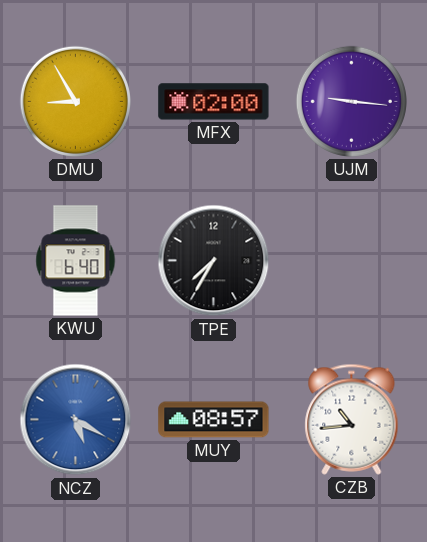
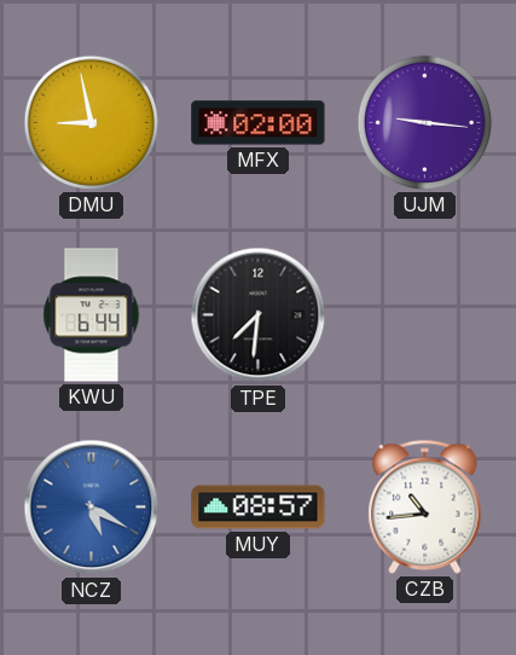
DMU: 8:55 -> 8:58 (91, 122)
KWU: 6:40 -> 6:44 (92, 315)
TPE: 7:35 -> 7:31 (259, 315)
